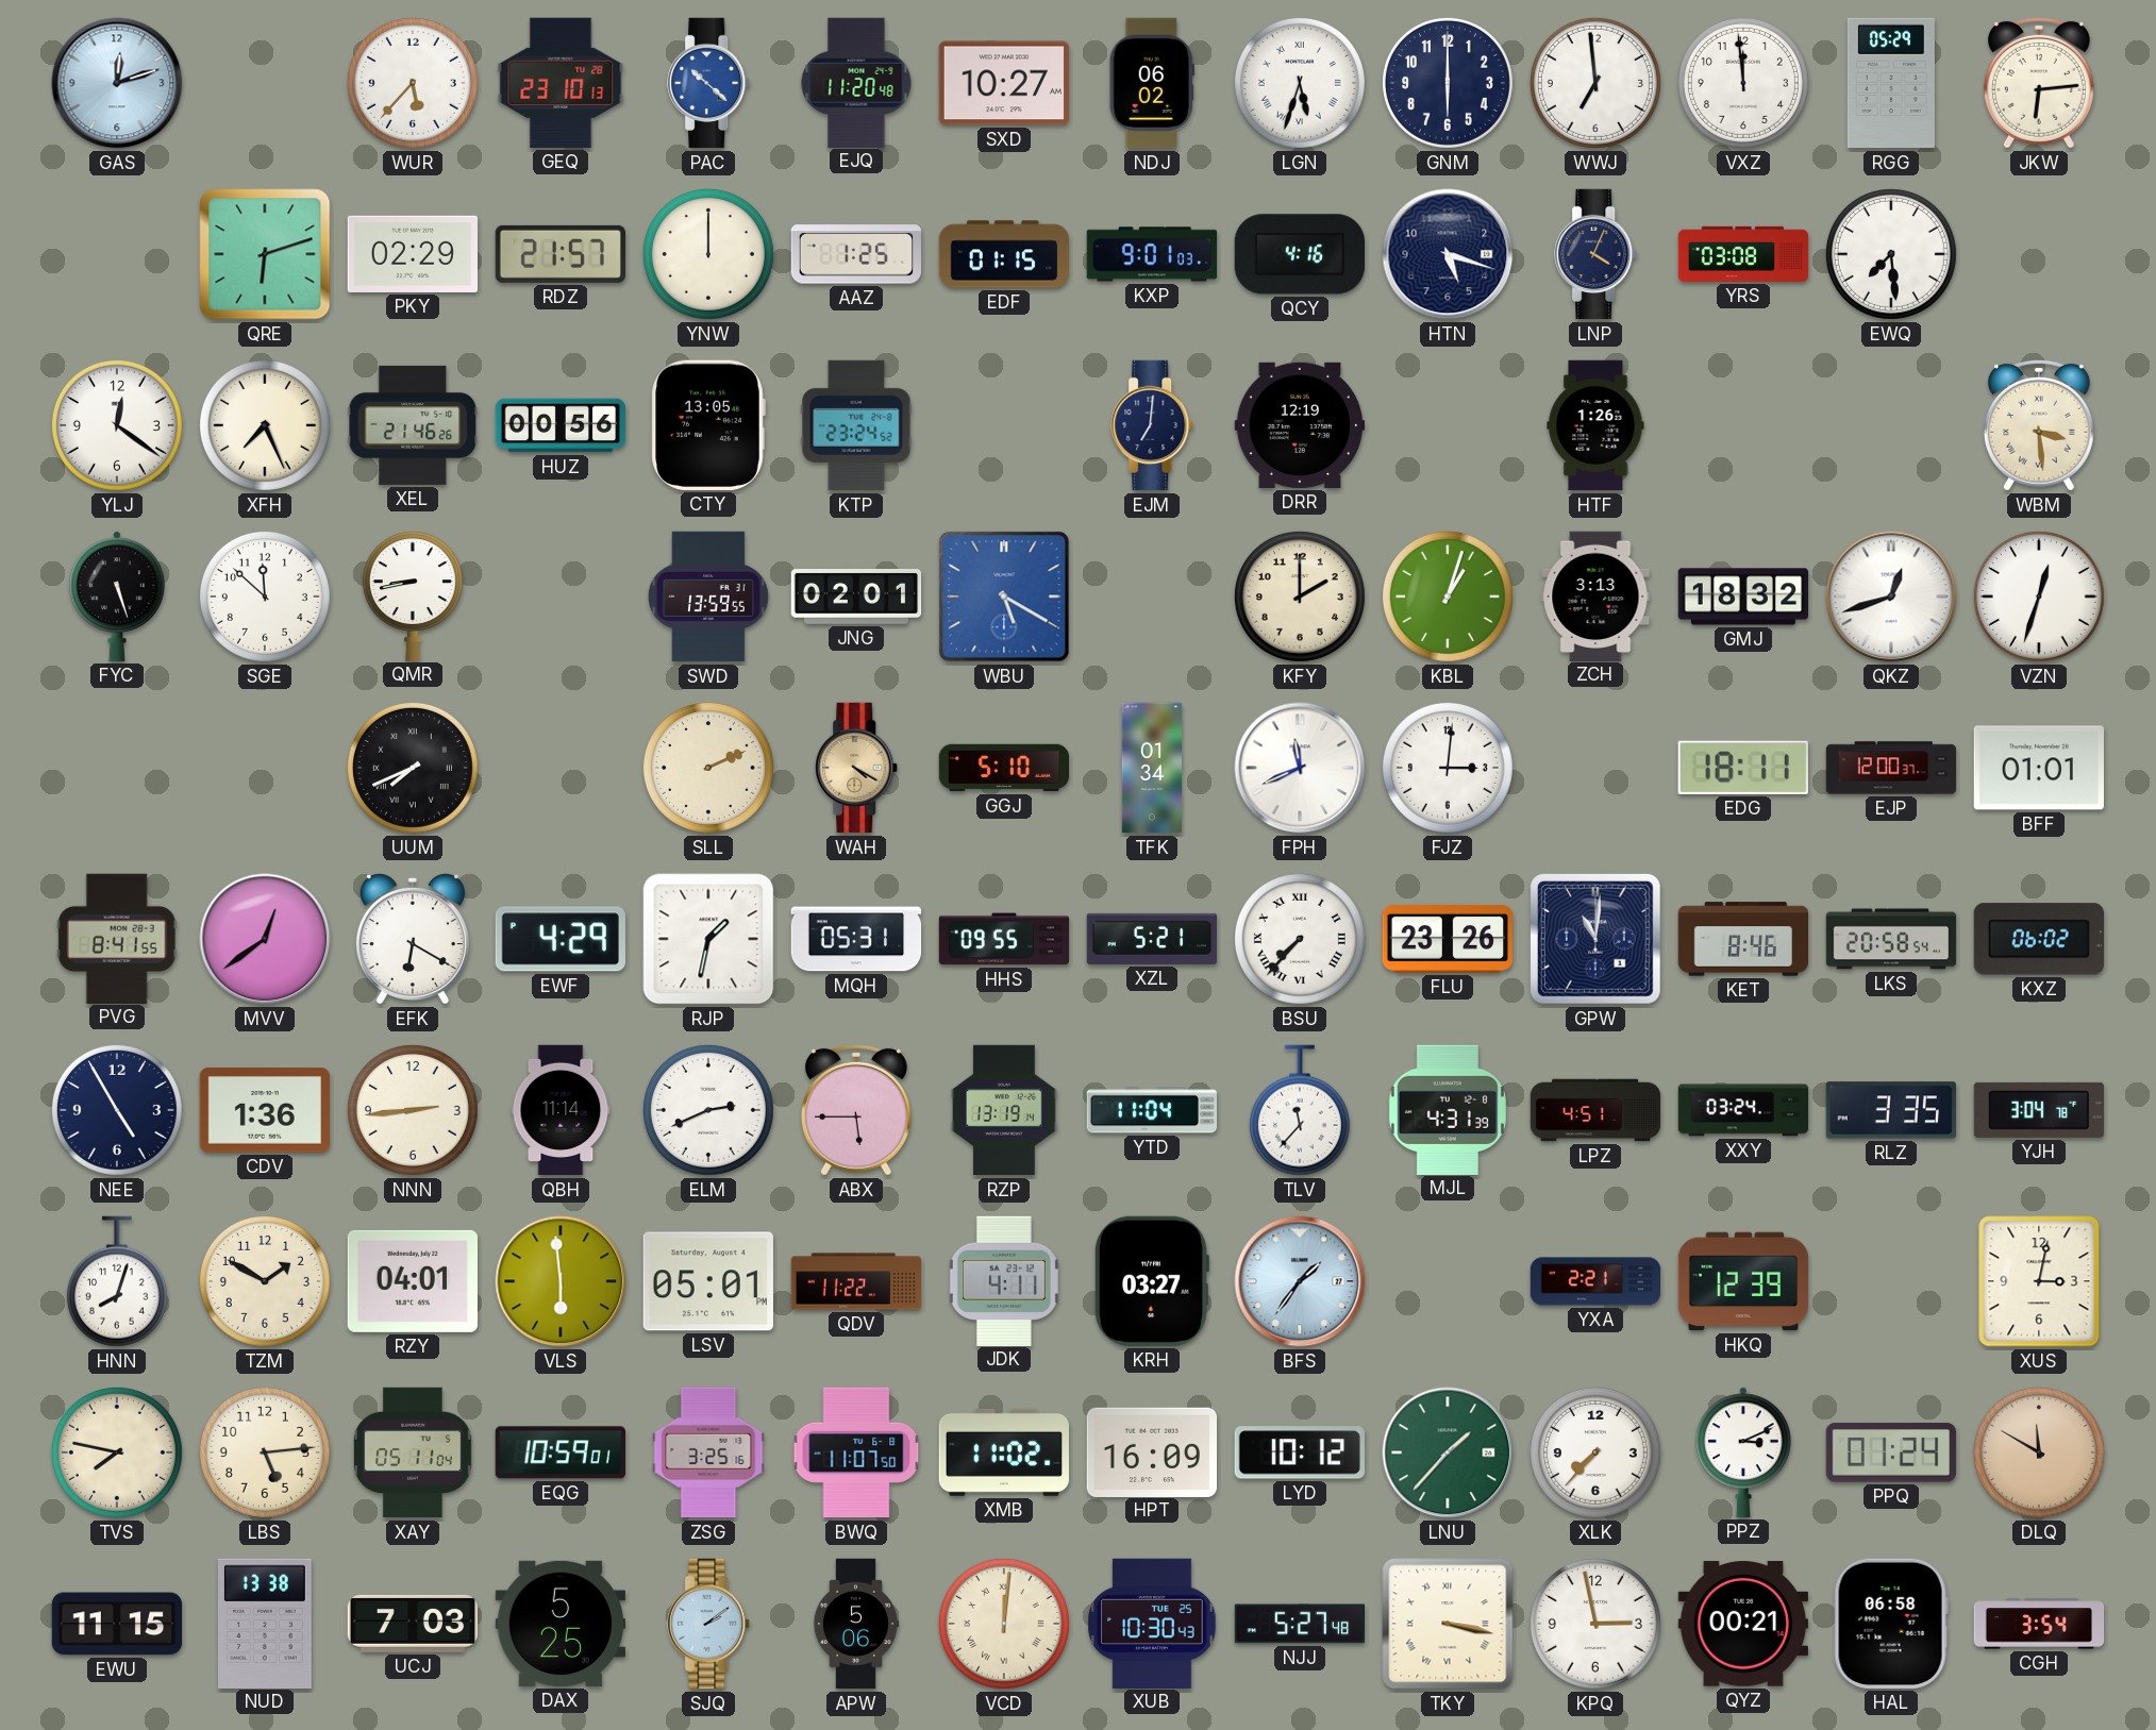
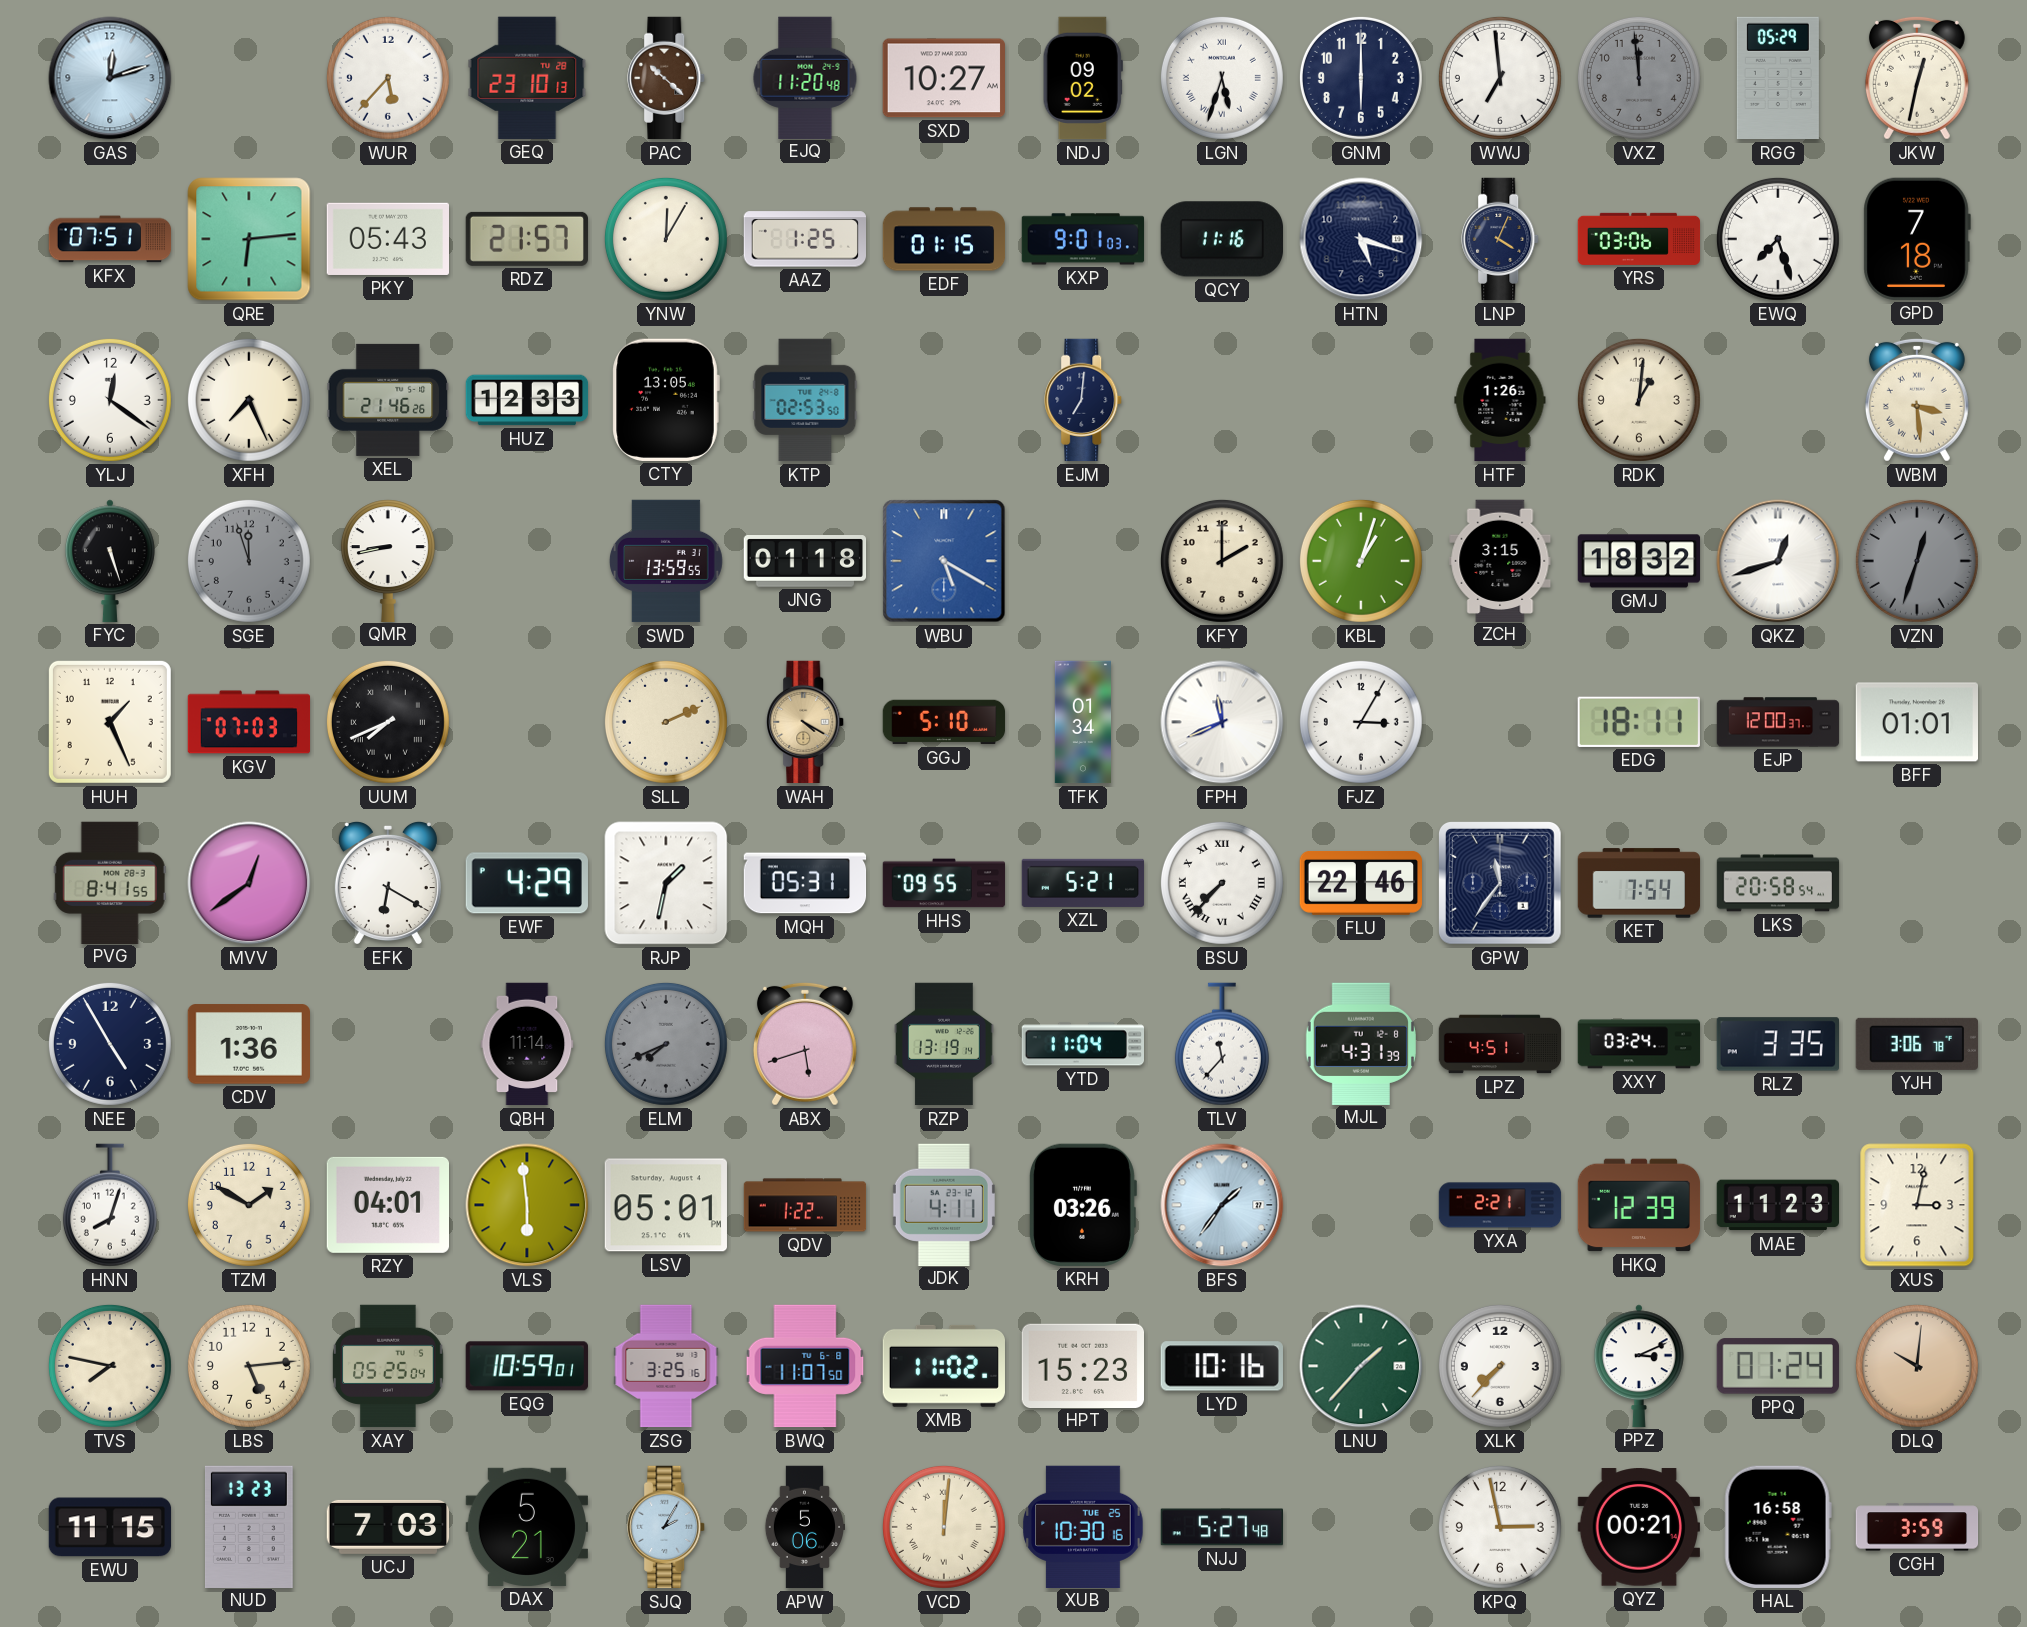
PAC dial: blue -> brown (667, 78)
NDJ: 06:02 -> 09:02 (1083, 78)
VXZ dial: white -> grey (1639, 78)
JKW: 6:14 -> 12:32 (1917, 78)
KFX: none -> 07:51 (110, 239)
QRE: 6:12 -> 6:14 (249, 239)
PKY: 02:29 -> 05:43 (387, 239)
YNW: 12:00 -> 12:05 (666, 239)
QCY: 4:16 -> 11:16 (1221, 239)
YRS: 03:08 -> 03:06 (1639, 239)
EWQ: 7:29 -> 7:27 (1778, 239)
GPD: none -> 7:18 (1917, 239)
HUZ: 00:56 -> 12:33 (527, 400)
KTP: 23:24 -> 02:53 (805, 400)
DRR: 12:19 -> none (1299, 425)
RDK: none -> 1:01 (1639, 400)
SGE: 11:52 -> 11:57 (249, 561)
SGE dial: white -> grey (249, 561)
JNG: 02:01 -> 01:18 (805, 562)
ZCH: 3:13 -> 3:15 (1500, 560)
VZN dial: white -> grey (1917, 561)
HUH: none -> 1:26 (110, 722)
KGV: none -> 07:03 (249, 722)
FJZ: 3:01 -> 3:05 (1361, 722)
FLU: 23:26 -> 22:46 (1360, 883)
GPW: 11:01 -> 11:36 (1500, 883)
KET: 8:46 -> 7:54 (1639, 883)
KXZ: 06:02 -> none (2038, 939)
NNN: 2:44 -> none (413, 1110)
ELM: 2:41 -> 7:41 (666, 1044)
ELM dial: white -> grey (666, 1044)
ABX: 5:45 -> 5:42 (805, 1044)
YJH: 3:04 -> 3:06 (1916, 1044)
QDV: 11:22 -> 1:22 (805, 1205)
KRH: 03:27 -> 03:26 (1083, 1205)
MAE: none -> 11:23 (1777, 1205)
XAY: 05:11 -> 05:25 (389, 1366)
HPT: 16:09 -> 15:23 (1082, 1365)
LYD: 10:12 -> 10:16 (1222, 1366)
DLQ: 11:50 -> 10:01 (1917, 1366)
NUD: 13:38 -> 13:23 (249, 1526)
DAX: 5:25 -> 5:21 (526, 1527)
SJQ: 2:09 -> 2:05 (667, 1527)
XUB: 10:30:43 -> 10:30:16 (1083, 1526)
TKY: 3:17 -> none (1448, 1624)
HAL: 06:58 -> 16:58 (1778, 1527)
CGH: 3:54 -> 3:59 (1917, 1527)
